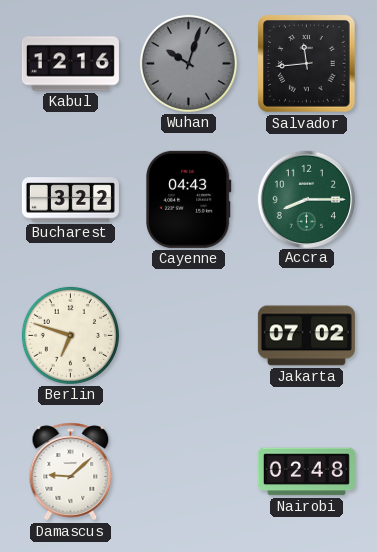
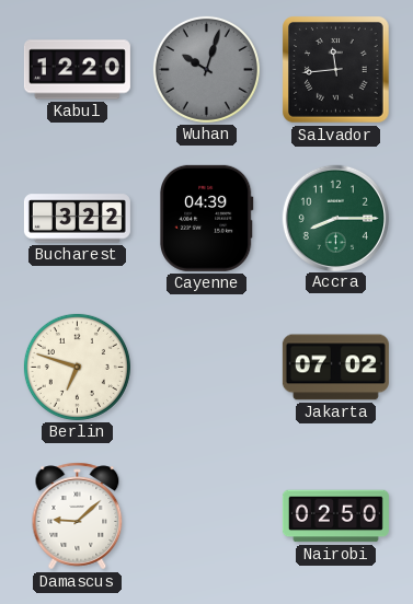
Kabul: 12:16 -> 12:20 (77, 70)
Cayenne: 04:43 -> 04:39 (207, 218)
Nairobi: 02:48 -> 02:50 (335, 516)
